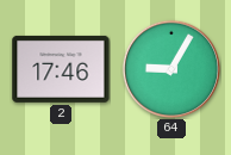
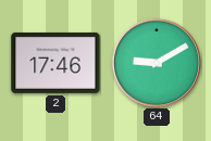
64: 9:05 -> 9:10 (156, 62)
